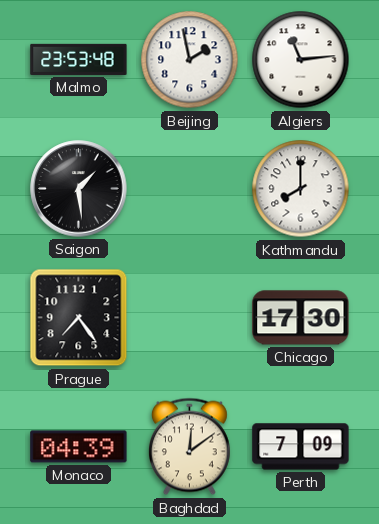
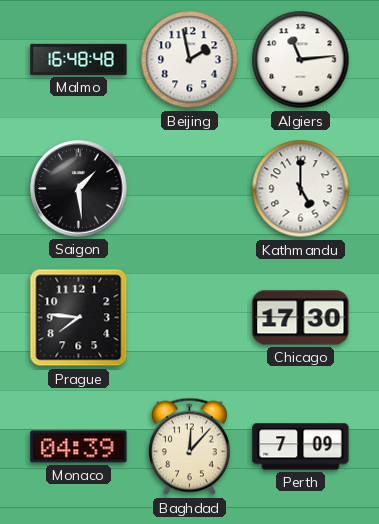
Malmo: 23:53 -> 16:48 (79, 59)
Kathmandu: 8:00 -> 5:00 (301, 189)
Prague: 7:24 -> 7:46 (79, 318)
Baghdad: 12:09 -> 12:07 (189, 447)
